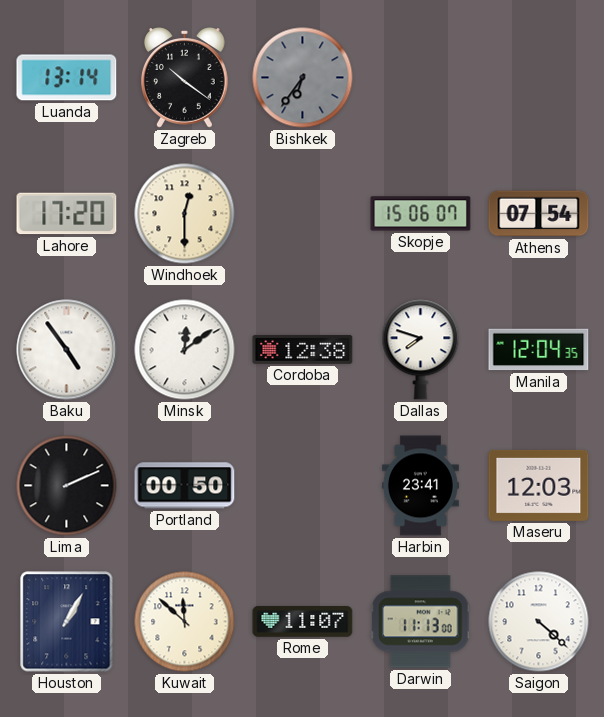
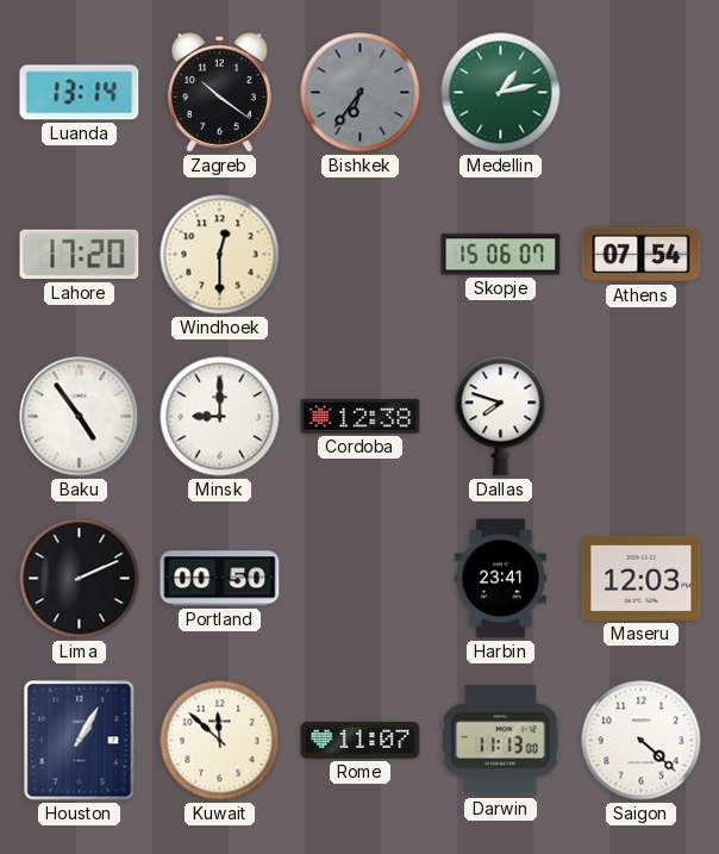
Medellin: none -> 1:13 (501, 93)
Minsk: 12:09 -> 9:00 (220, 417)
Manila: 12:04 -> none (539, 350)
